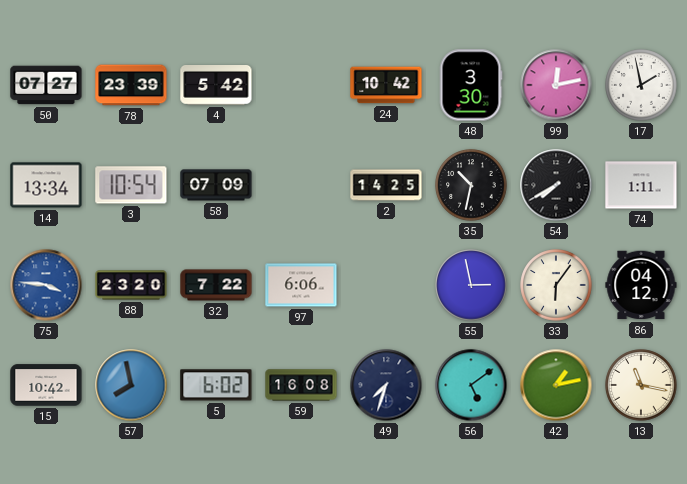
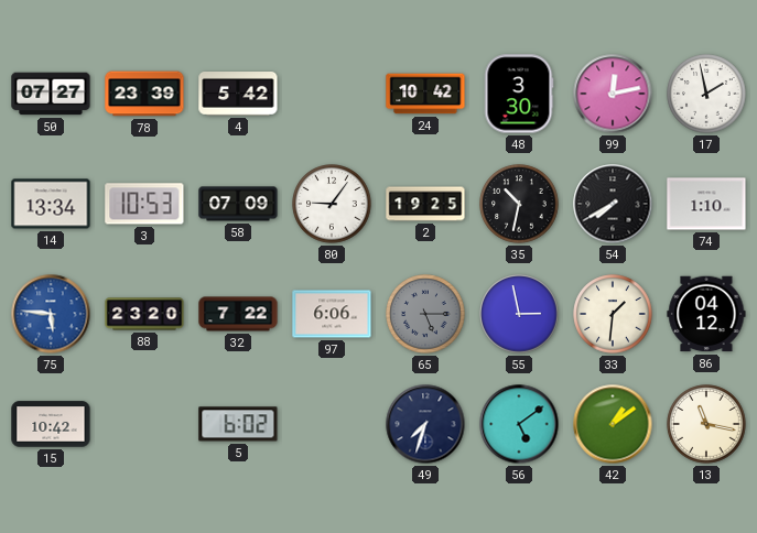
3: 10:54 -> 10:53 (144, 204)
80: none -> 9:06 (332, 204)
2: 14:25 -> 19:25 (425, 204)
74: 1:11 -> 1:10 (706, 204)
75: 3:46 -> 5:46 (51, 314)
65: none -> 5:15 (425, 314)
33: 6:06 -> 1:31 (613, 314)
57: 7:58 -> none (131, 385)
59: 16:08 -> none (301, 385)
42: 1:13 -> 1:09 (613, 424)
